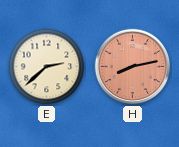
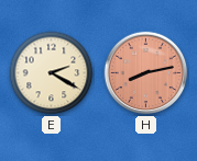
E: 2:38 -> 2:20 (52, 73)
